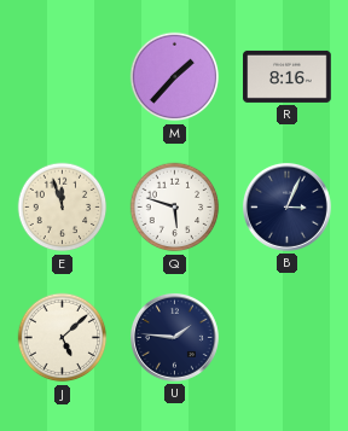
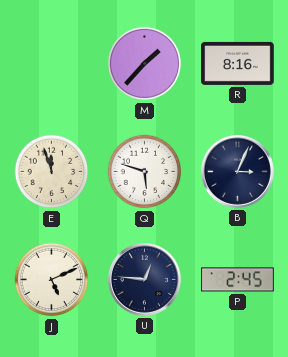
J: 5:08 -> 5:11 (52, 280)
U: 1:46 -> 12:46 (144, 279)
P: none -> 2:45 (238, 280)
